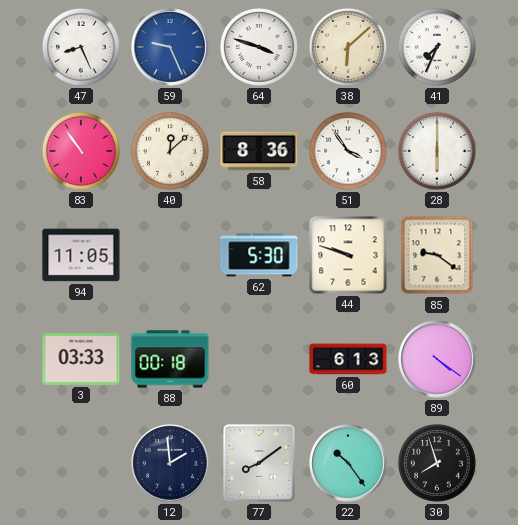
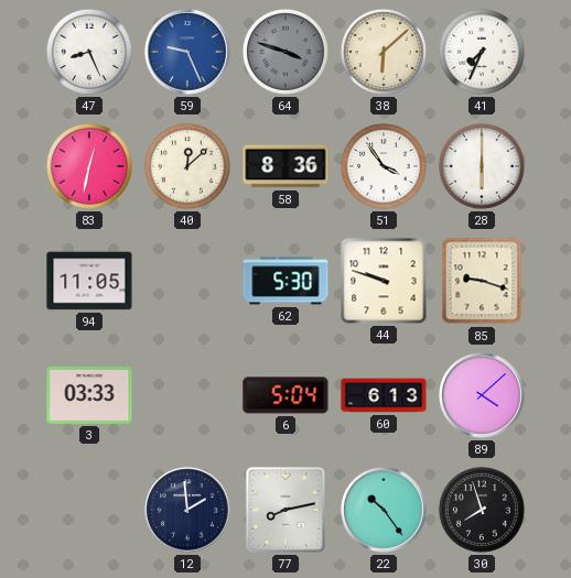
64 dial: white -> grey (285, 52)
83: 10:54 -> 12:32 (89, 166)
85: 9:21 -> 9:18 (482, 281)
88: 00:18 -> none (170, 359)
6: none -> 5:04 (285, 395)
89: 4:21 -> 4:08 (482, 395)
77: 8:09 -> 8:13 (285, 511)
